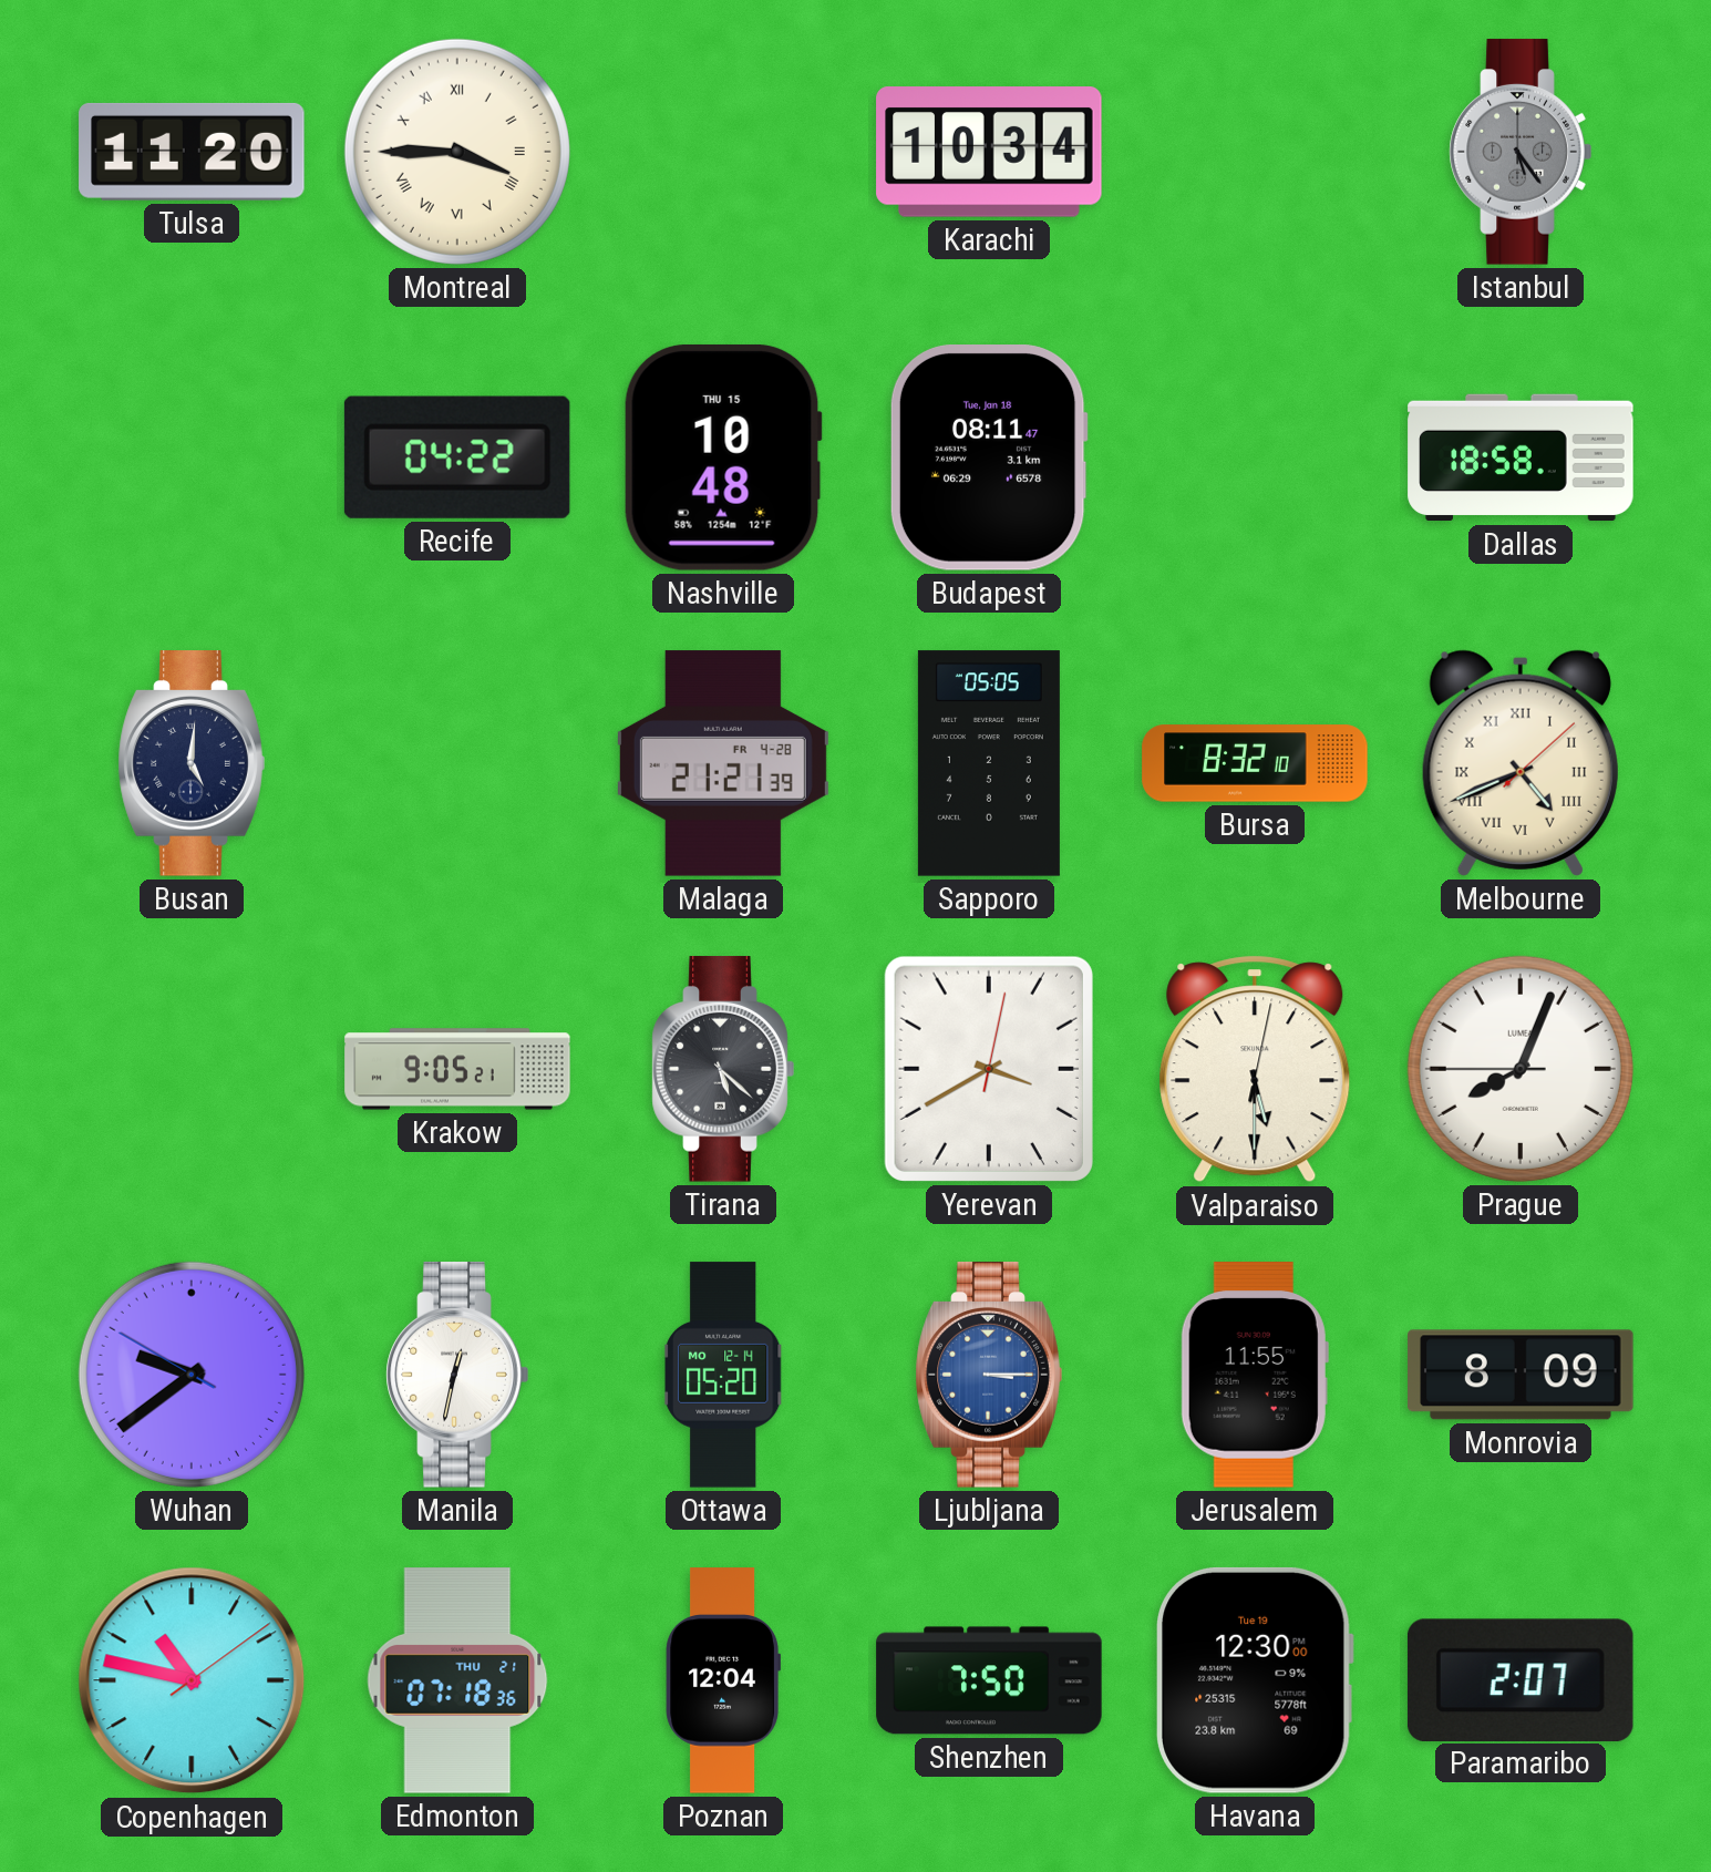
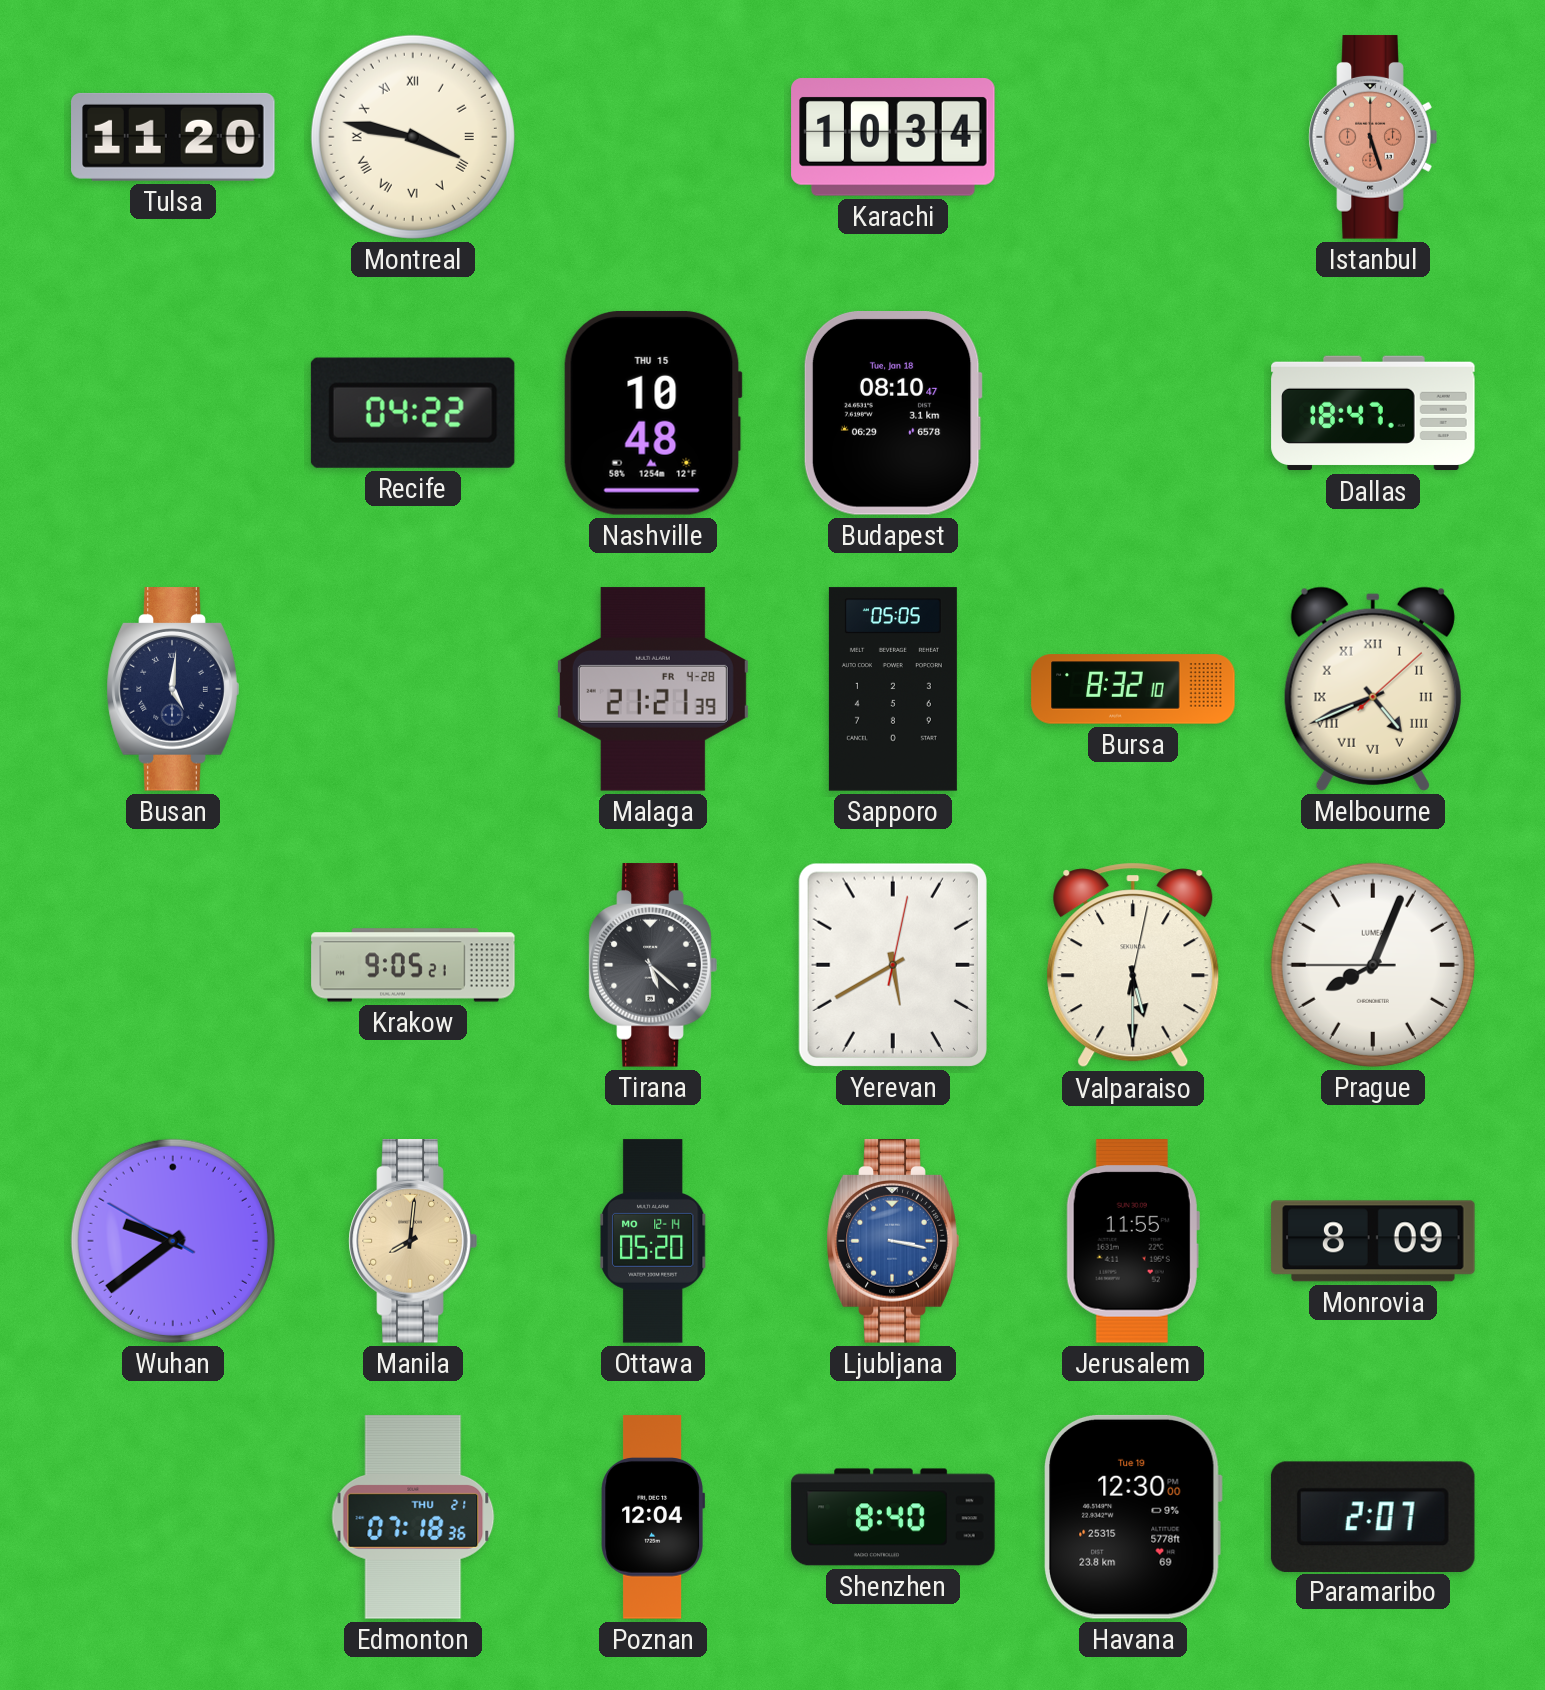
Montreal: 3:45 -> 3:47 (413, 137)
Istanbul: 5:24 -> 5:27 (1373, 137)
Istanbul dial: grey -> salmon (1373, 137)
Budapest: 08:11 -> 08:10 (893, 414)
Dallas: 18:58 -> 18:47 (1373, 413)
Yerevan: 3:40 -> 5:40 (893, 965)
Manila: 12:32 -> 8:01 (413, 1241)
Manila dial: white -> champagne (413, 1241)
Ljubljana: 3:15 -> 3:17 (893, 1241)
Copenhagen: 10:47 -> none (192, 1680)
Shenzhen: 7:50 -> 8:40 (893, 1517)
